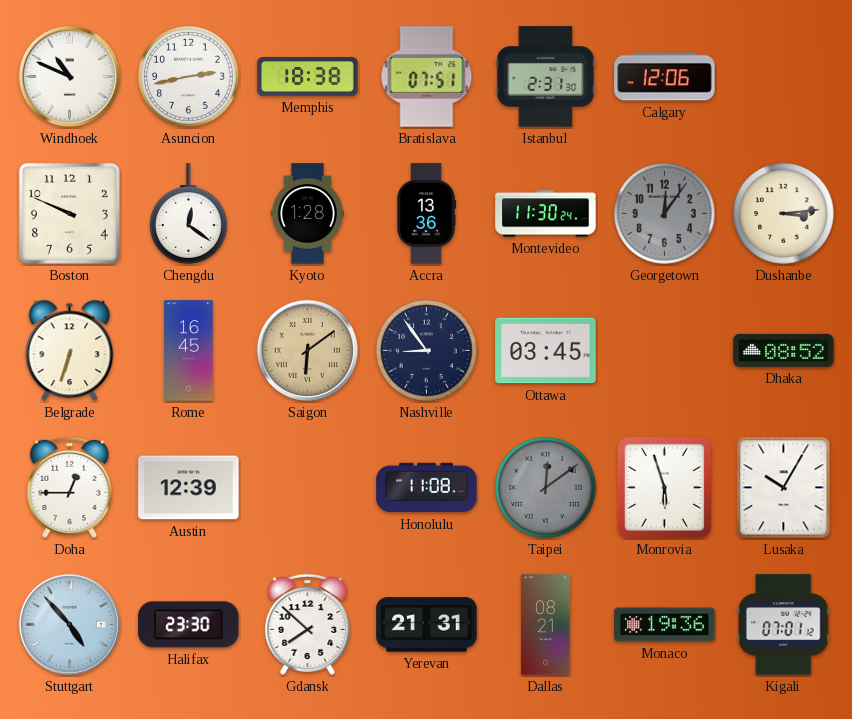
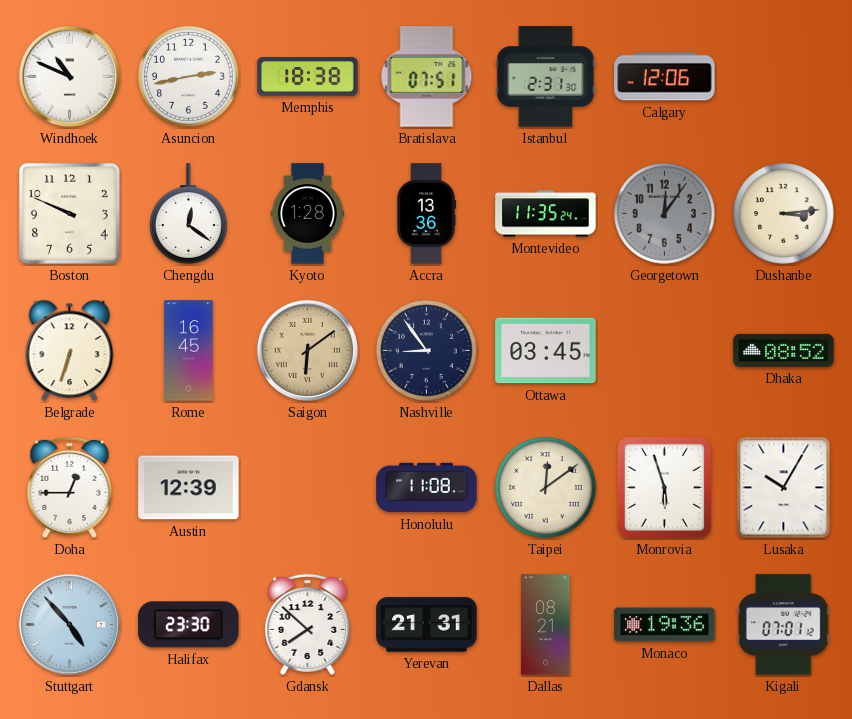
Montevideo: 11:30 -> 11:35 (546, 214)
Taipei dial: grey -> cream (546, 488)
